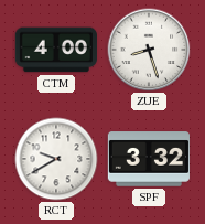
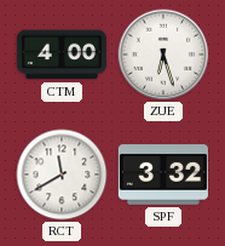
ZUE: 8:27 -> 6:27 (163, 55)
RCT: 9:40 -> 11:40 (62, 175)
